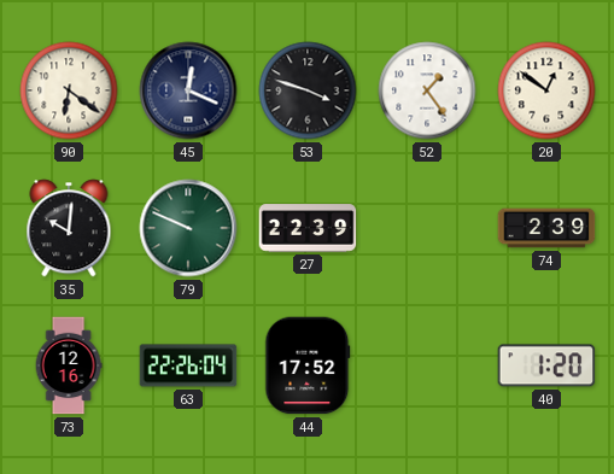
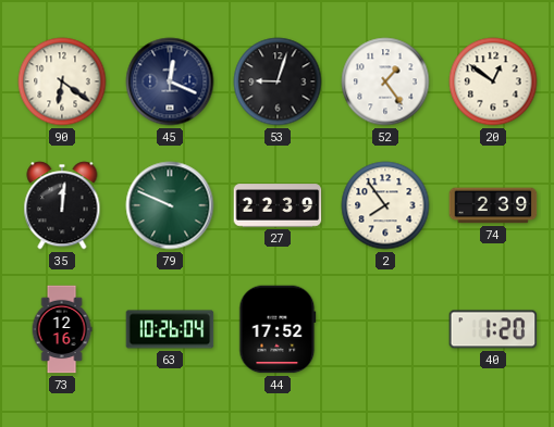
53: 3:48 -> 9:03 (278, 81)
35: 10:01 -> 12:01 (62, 205)
2: none -> 7:54 (385, 205)
63: 22:26 -> 10:26 (170, 329)
